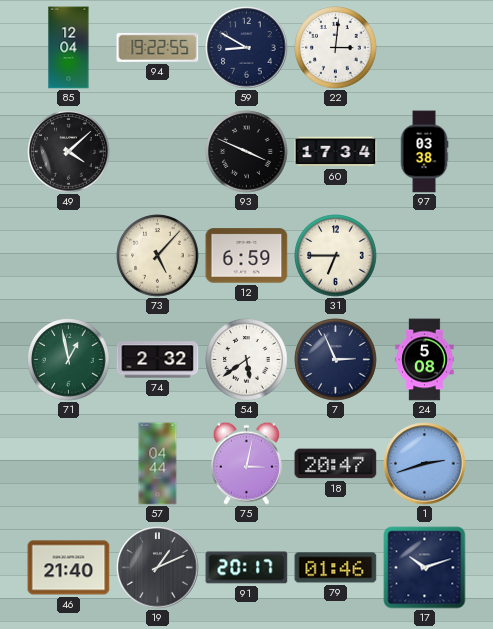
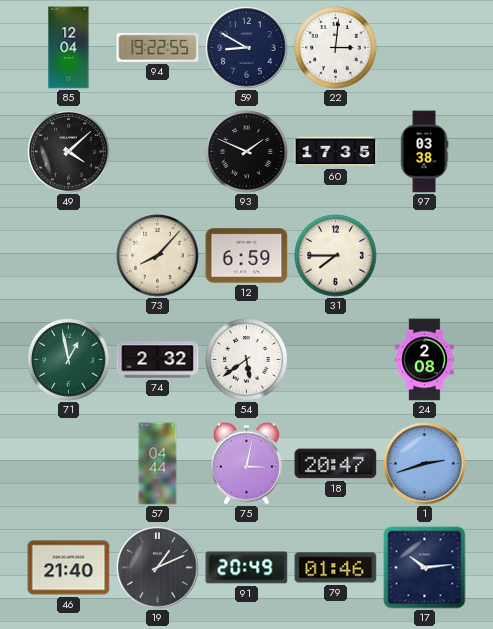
93: 3:49 -> 1:49 (247, 152)
60: 17:34 -> 17:35 (336, 152)
73: 5:07 -> 8:07 (158, 256)
31: 6:45 -> 7:45 (336, 256)
7: 2:56 -> none (336, 360)
24: 5:08 -> 2:08 (425, 360)
91: 20:17 -> 20:49 (247, 568)
17: 10:12 -> 10:14 (425, 568)
